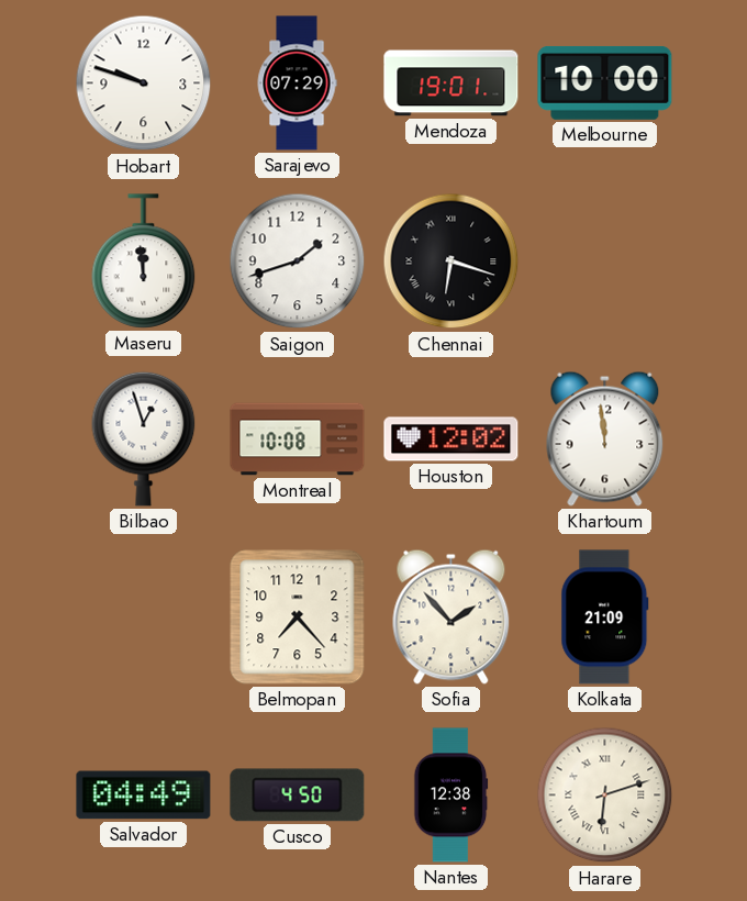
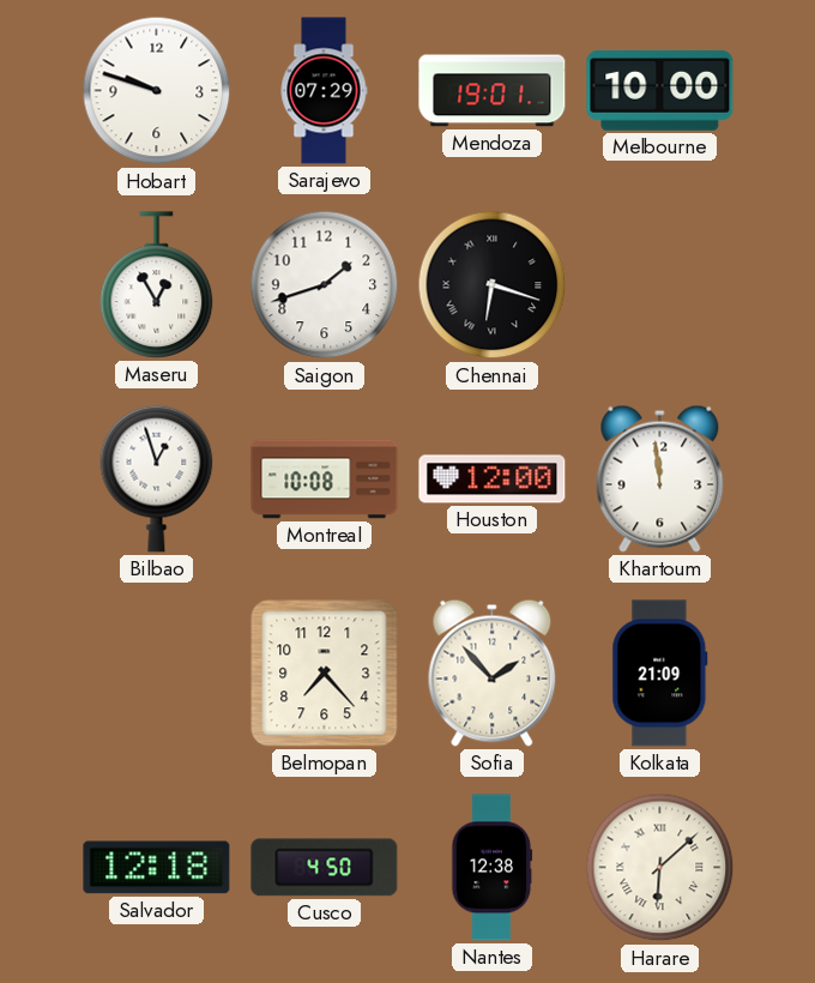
Maseru: 11:59 -> 12:55 (157, 285)
Houston: 12:02 -> 12:00 (493, 480)
Salvador: 04:49 -> 12:18 (157, 868)
Harare: 6:12 -> 6:08 (660, 868)
